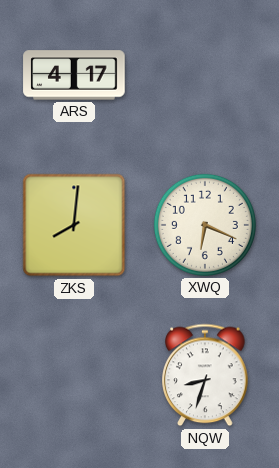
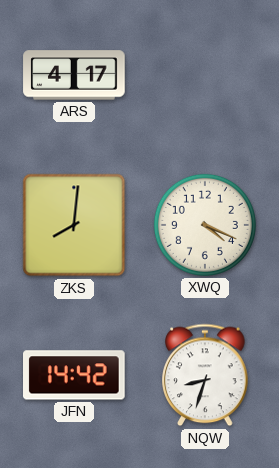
XWQ: 6:19 -> 4:19 (205, 225)
JFN: none -> 14:42 (74, 375)
